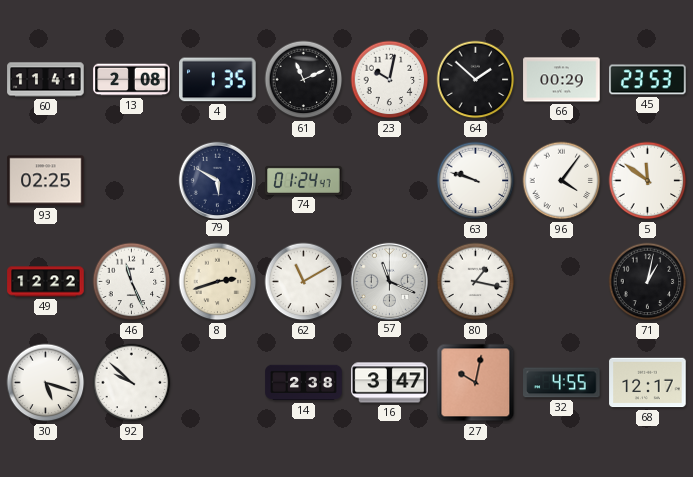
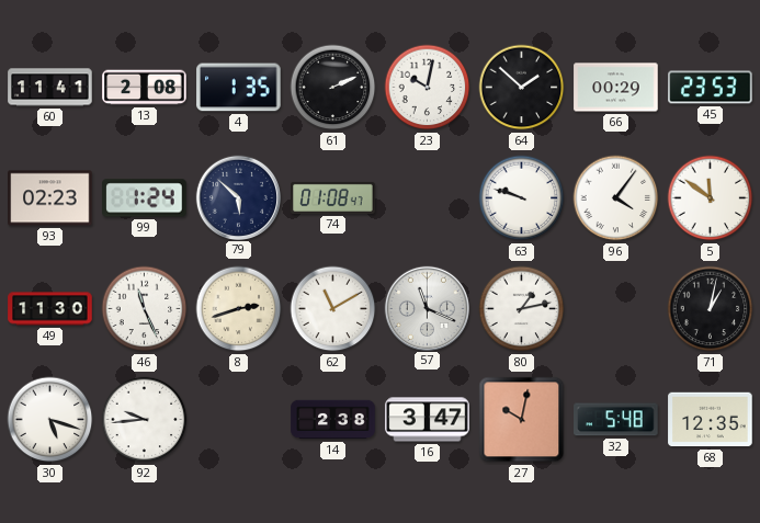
61: 11:11 -> 2:11 (333, 88)
93: 02:25 -> 02:23 (50, 198)
99: none -> 1:24 (145, 198)
79: 5:50 -> 5:52 (238, 197)
74: 01:24 -> 01:08 (333, 197)
49: 12:22 -> 11:30 (50, 309)
80: 1:17 -> 1:13 (522, 309)
92: 9:52 -> 9:44 (145, 420)
32: 4:55 -> 5:48 (616, 420)
68: 12:17 -> 12:35 (711, 420)
